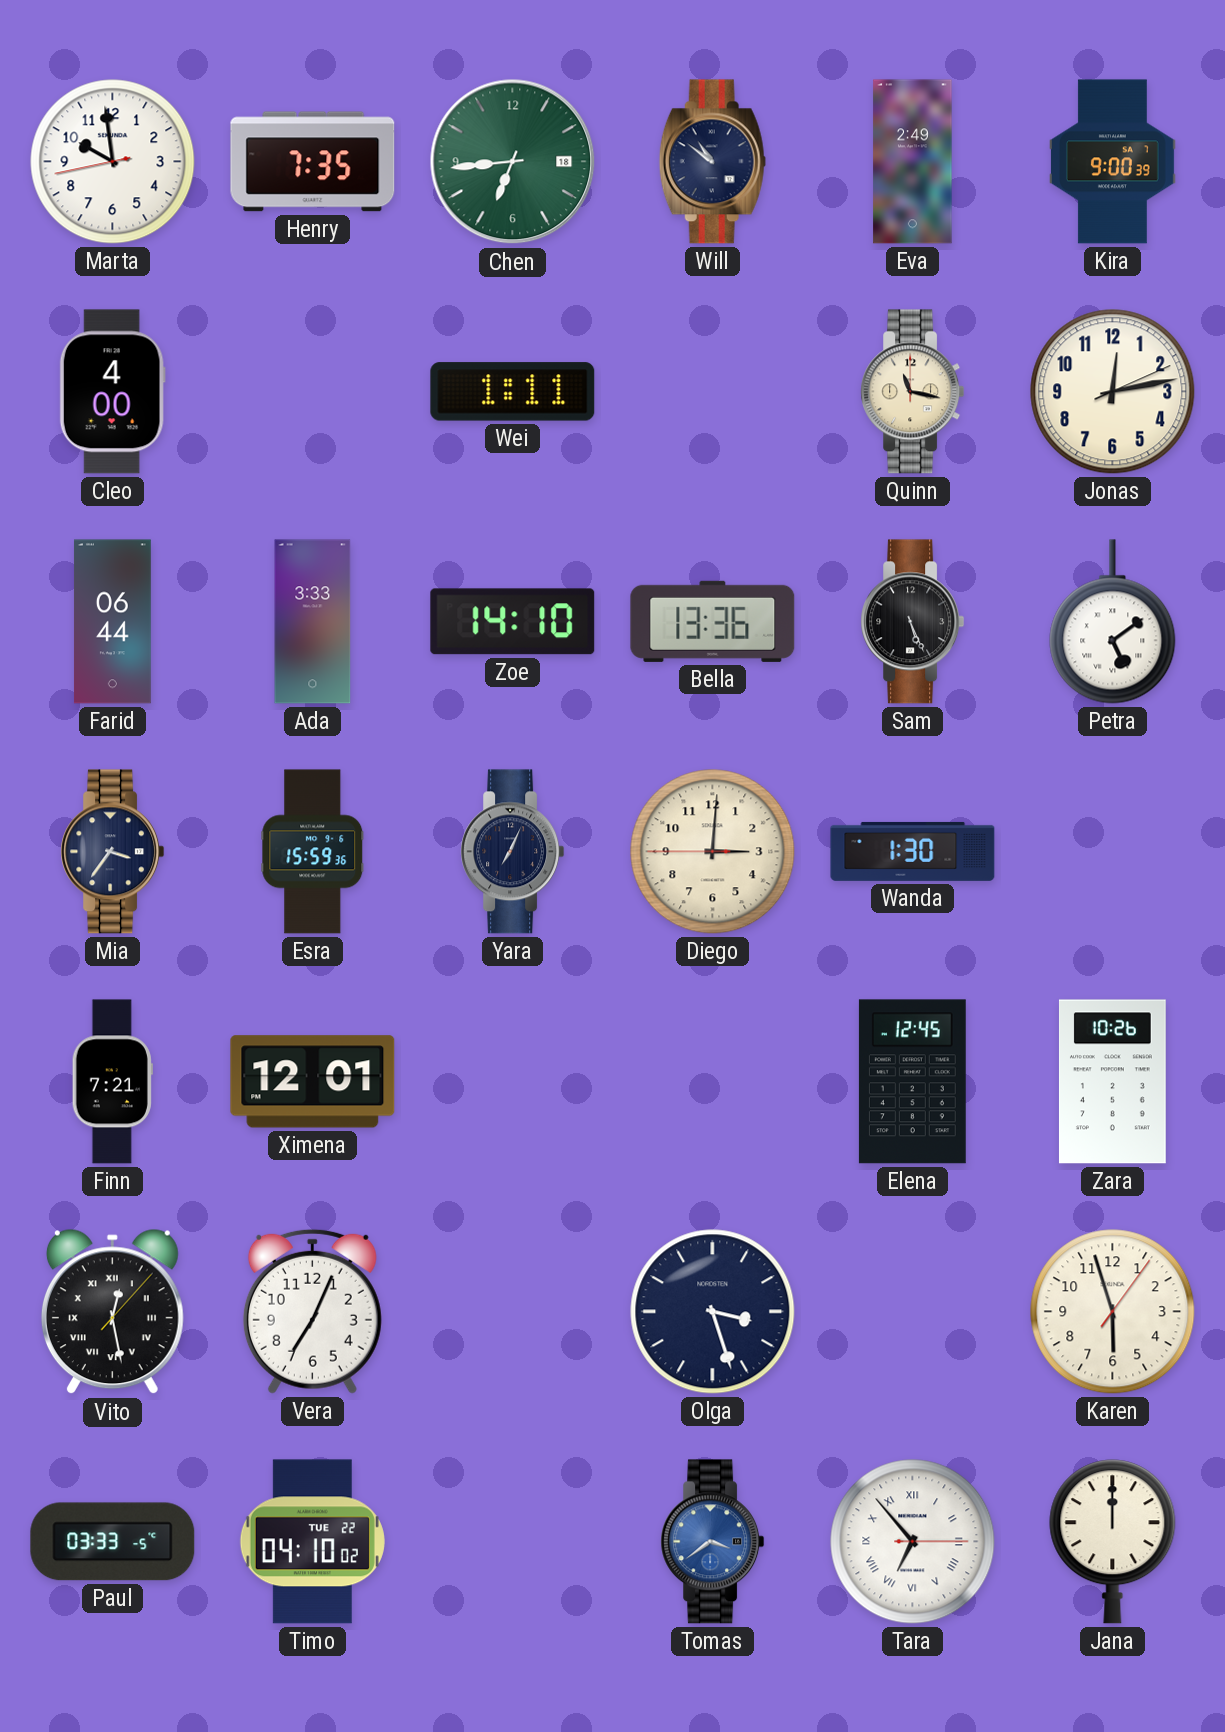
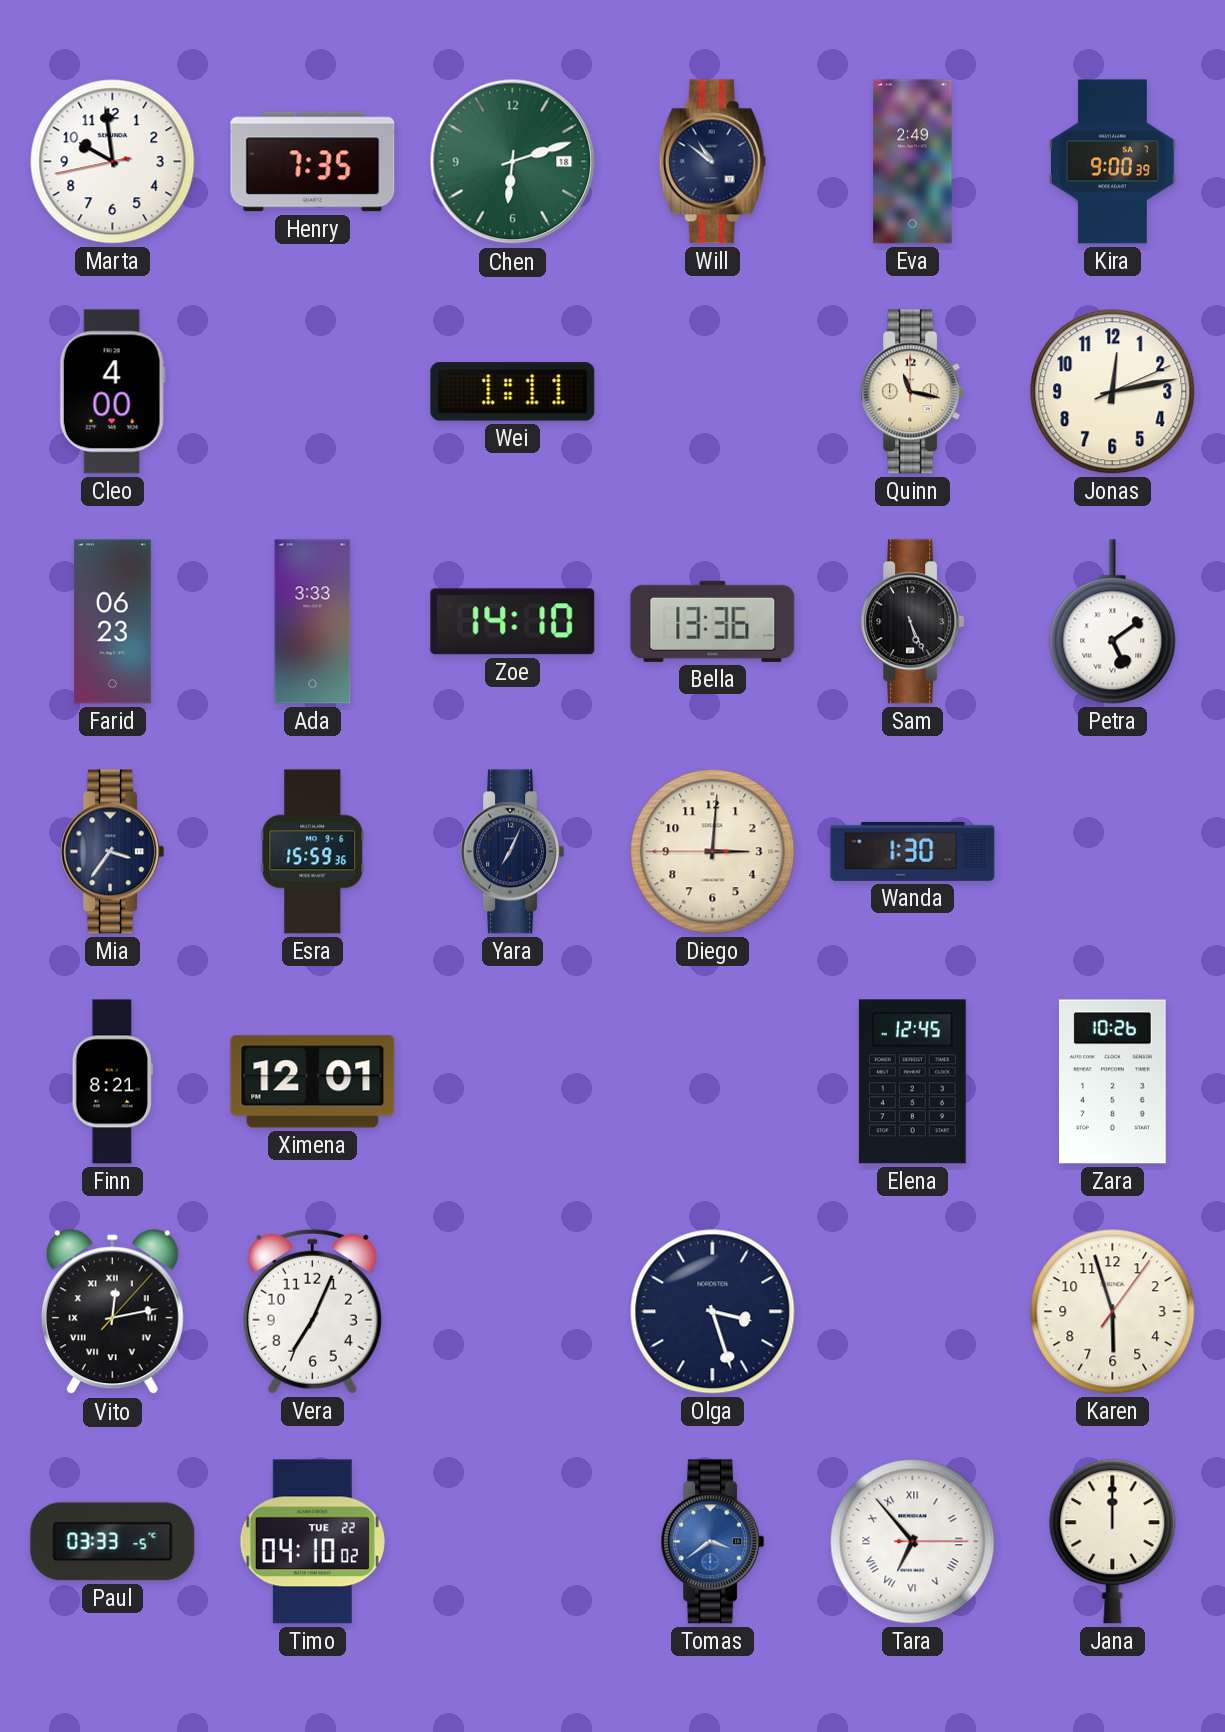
Chen: 6:44 -> 6:12 (513, 162)
Farid: 06:44 -> 06:23 (112, 622)
Finn: 7:21 -> 8:21 (112, 1082)
Vito: 12:28 -> 12:13 (112, 1312)
